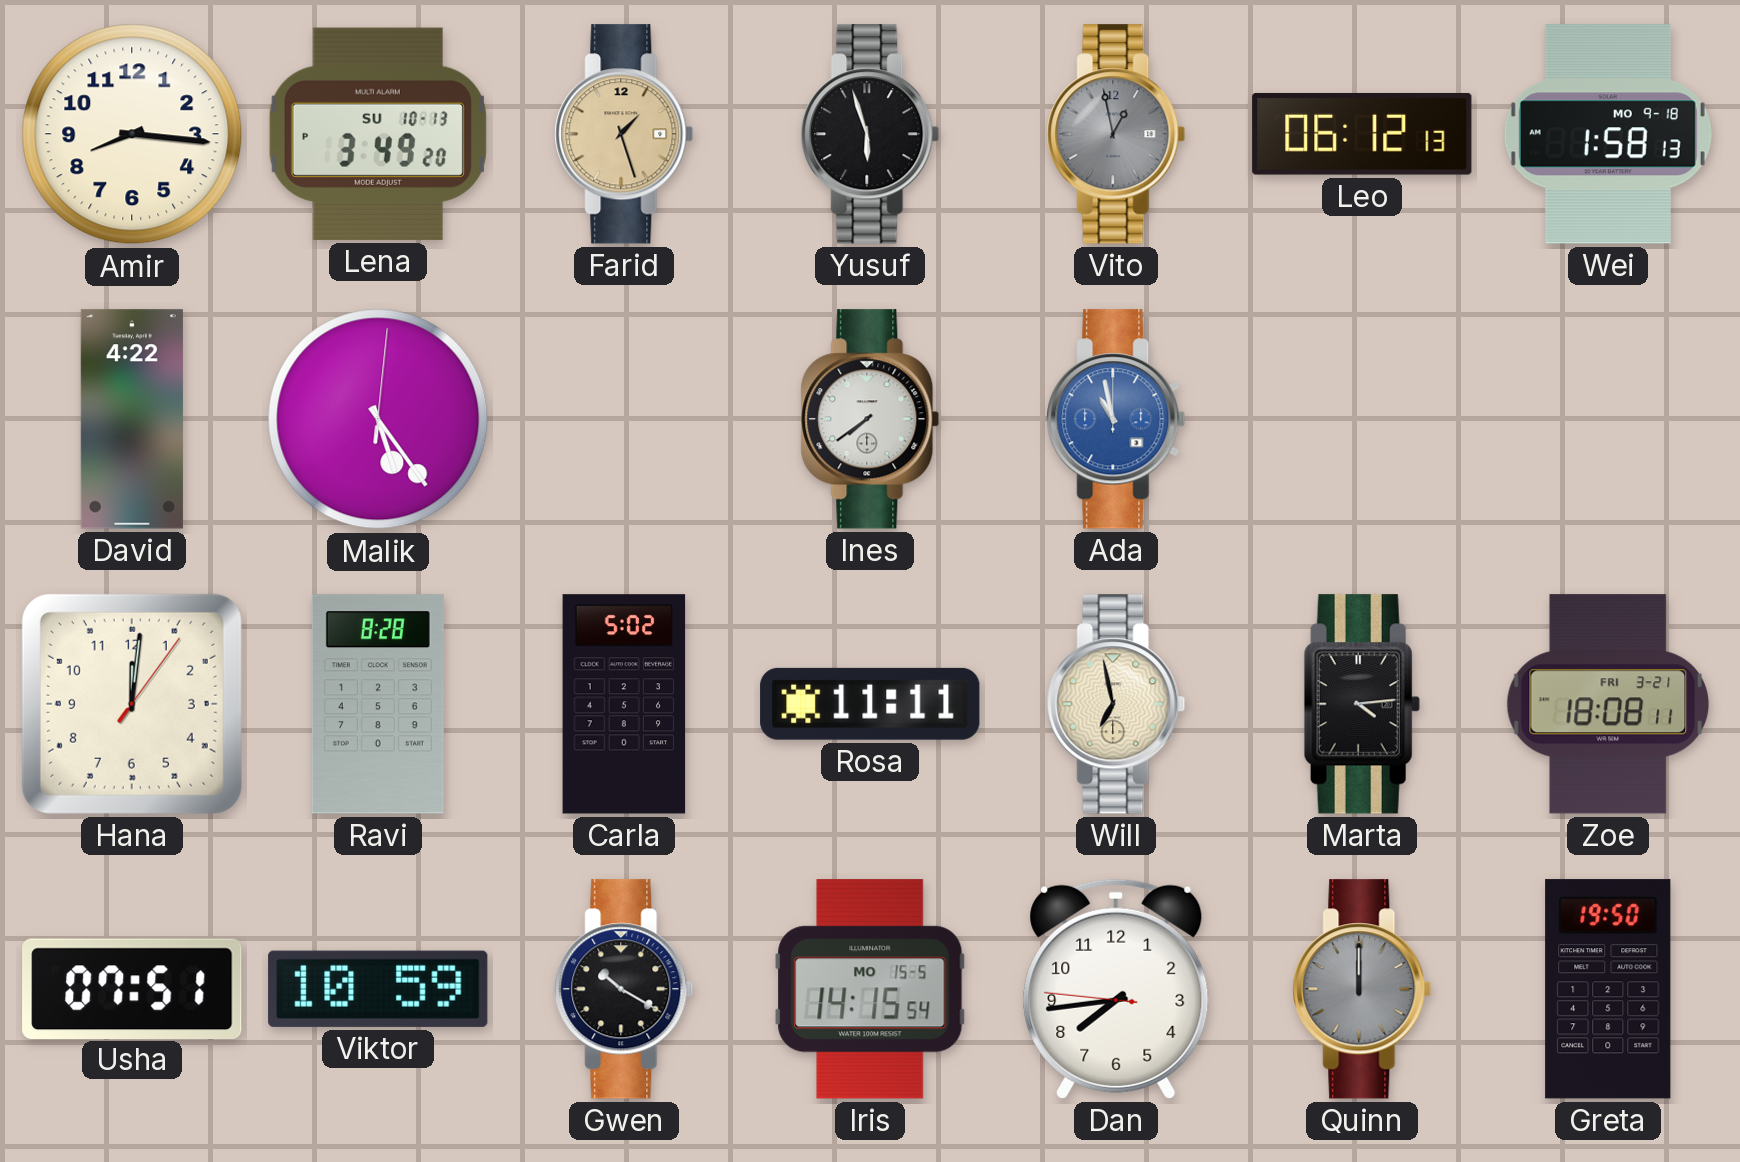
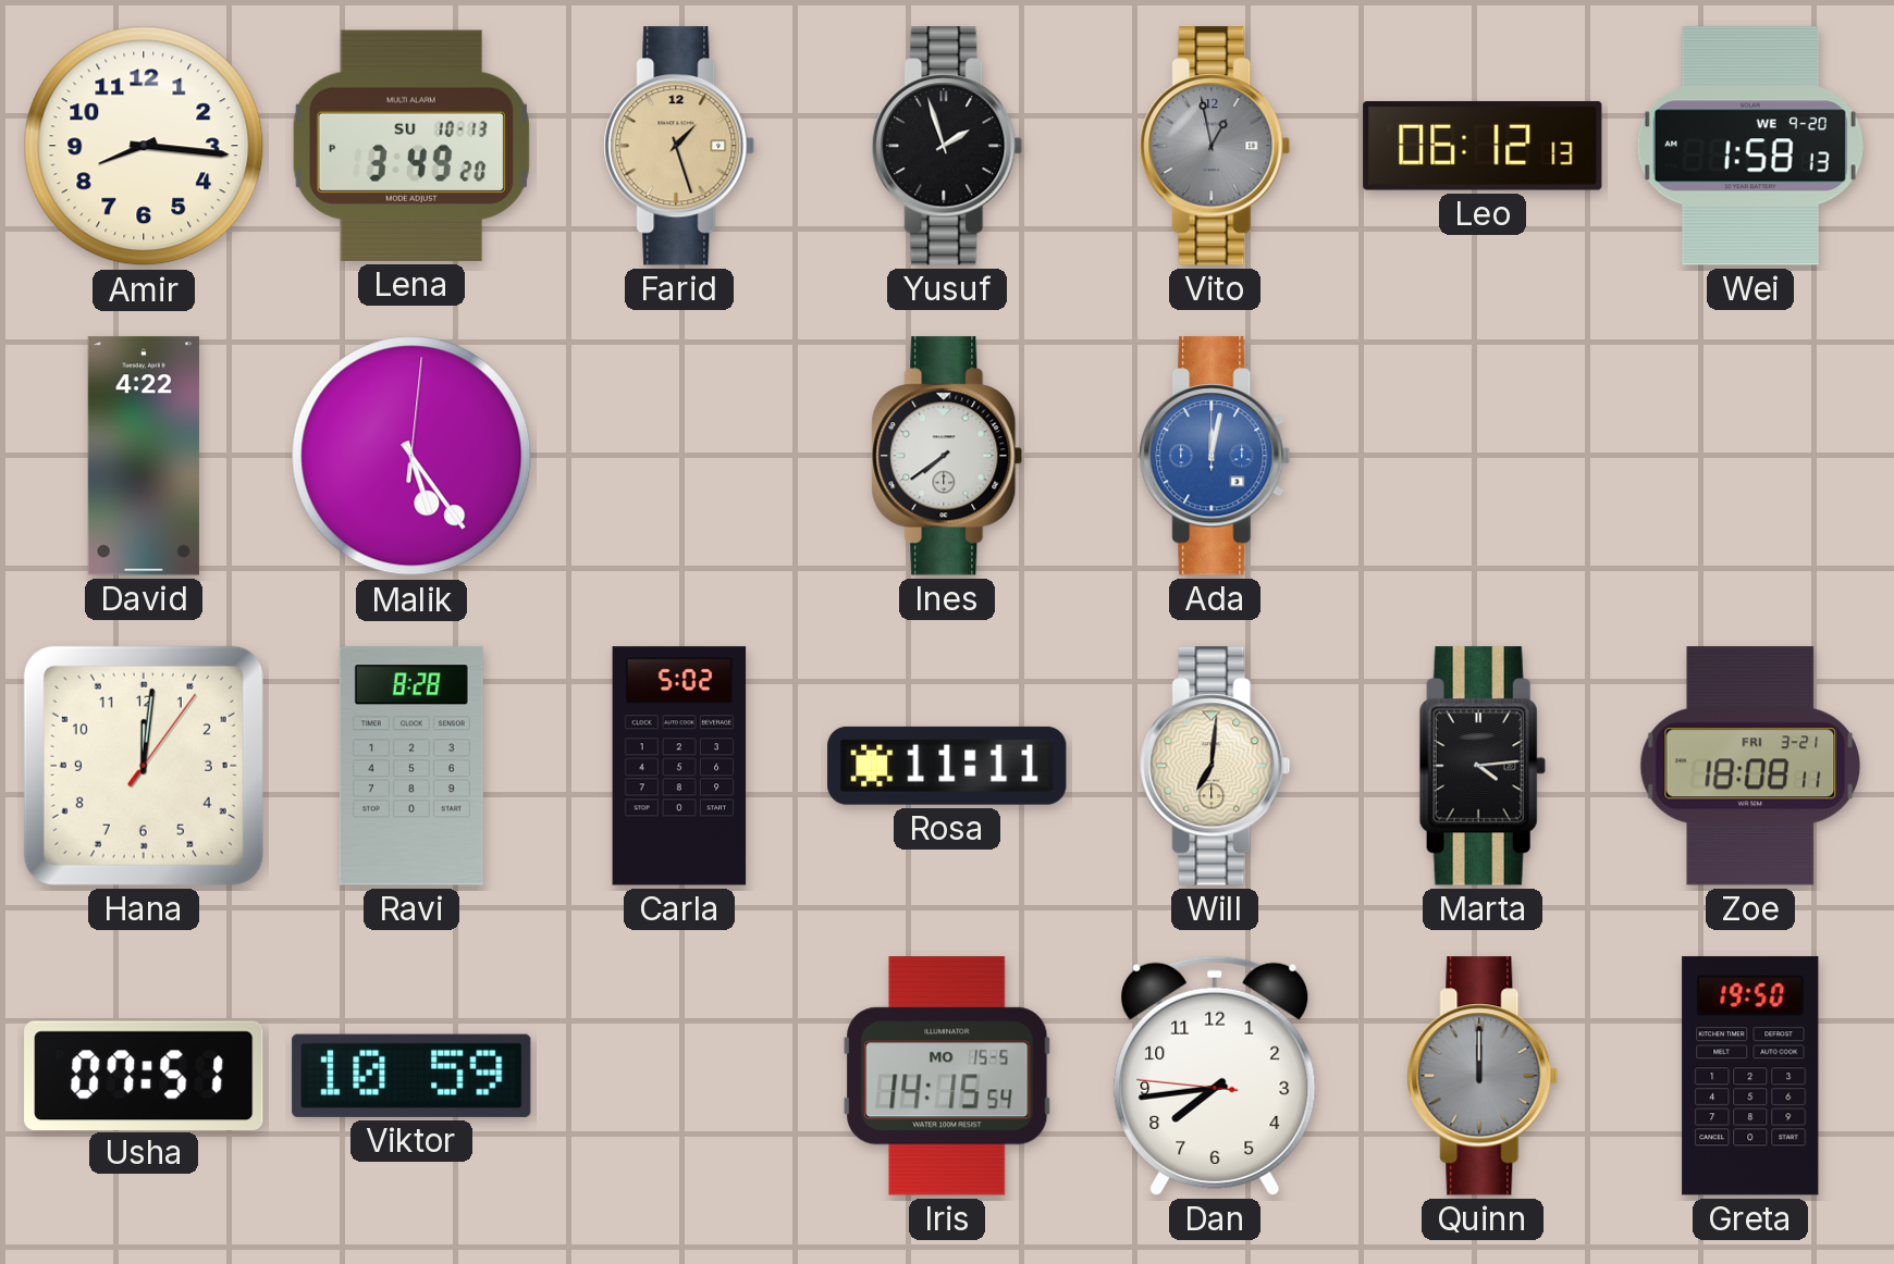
Yusuf: 5:57 -> 1:57 (947, 146)
Wei date: MO 9-18 -> WE 9-20 (1750, 146)
Ada: 10:58 -> 12:02 (1215, 456)
Will: 6:58 -> 7:01 (1215, 766)
Gwen: 10:20 -> none (624, 989)
